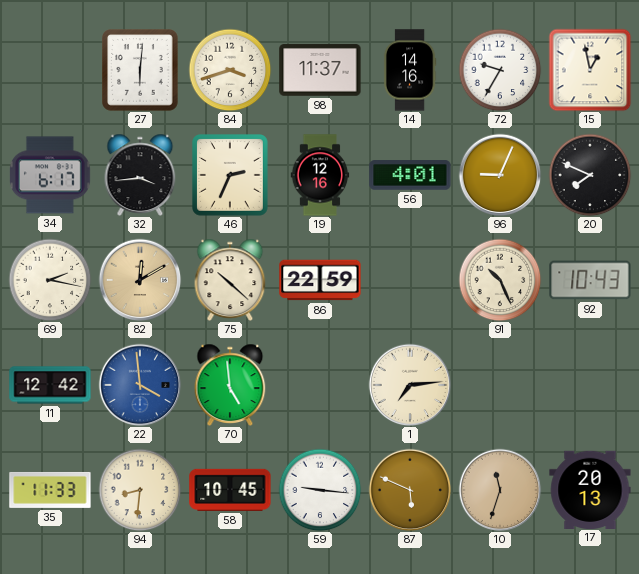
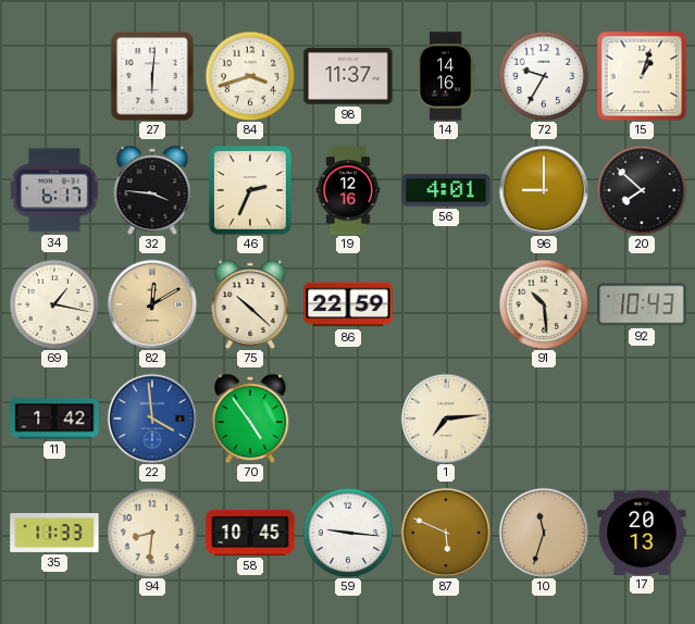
15: 12:58 -> 1:03 (642, 76)
32: 3:44 -> 3:46 (152, 189)
96: 9:04 -> 9:00 (544, 190)
20: 7:49 -> 7:52 (642, 190)
69: 2:17 -> 1:17 (54, 304)
91: 10:26 -> 10:29 (544, 304)
11: 12:42 -> 1:42 (54, 419)
70: 4:59 -> 4:54 (250, 417)
